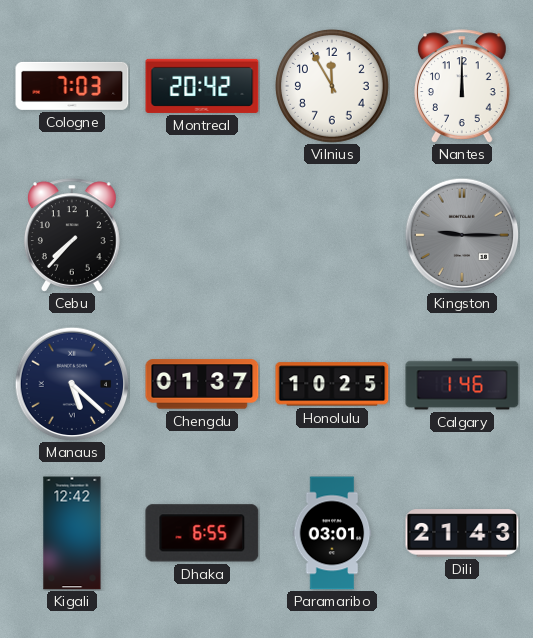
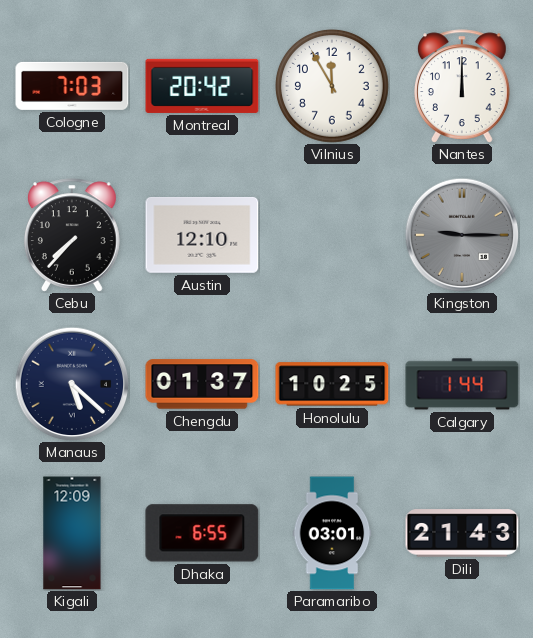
Austin: none -> 12:10 (202, 235)
Calgary: 1:46 -> 1:44 (462, 384)
Kigali: 12:42 -> 12:09 (72, 533)
